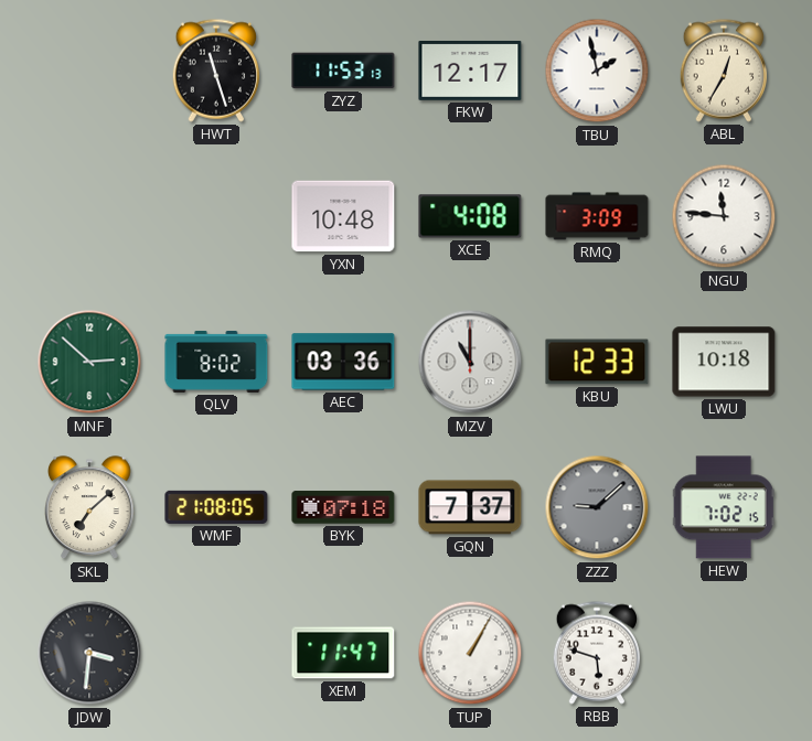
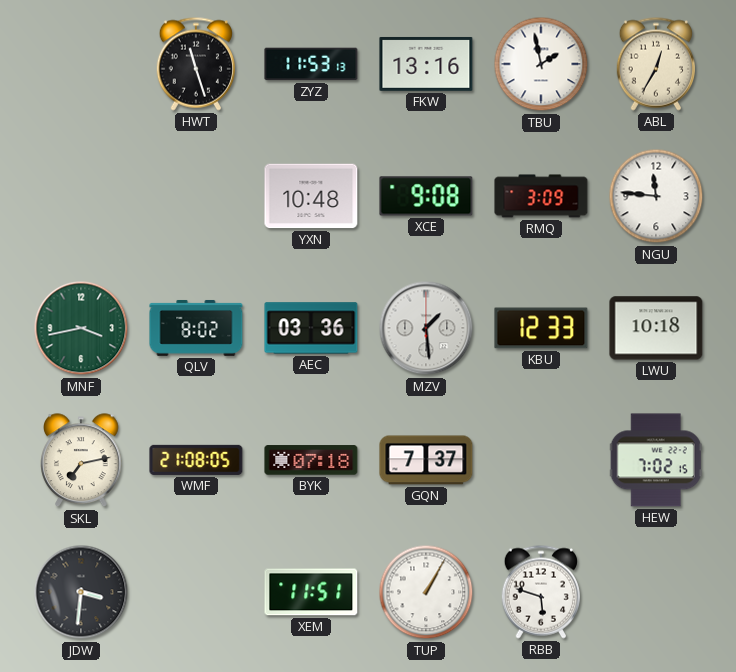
FKW: 12:17 -> 13:16 (426, 64)
XCE: 4:08 -> 9:08 (426, 196)
MNF: 2:52 -> 3:43 (81, 328)
MZV: 11:00 -> 1:29 (426, 328)
SKL: 7:08 -> 7:13 (82, 461)
ZZZ: 9:08 -> none (597, 507)
XEM: 11:47 -> 11:51 (311, 592)
